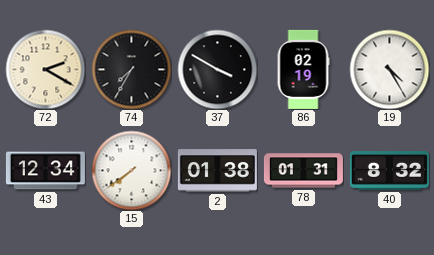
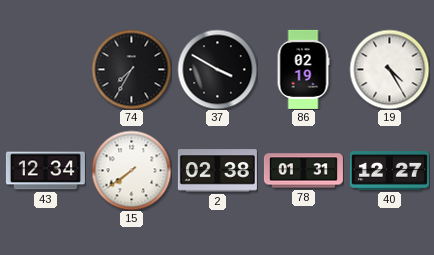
72: 2:20 -> none (45, 69)
2: 01:38 -> 02:38 (217, 171)
40: 8:32 -> 12:27 (389, 171)
